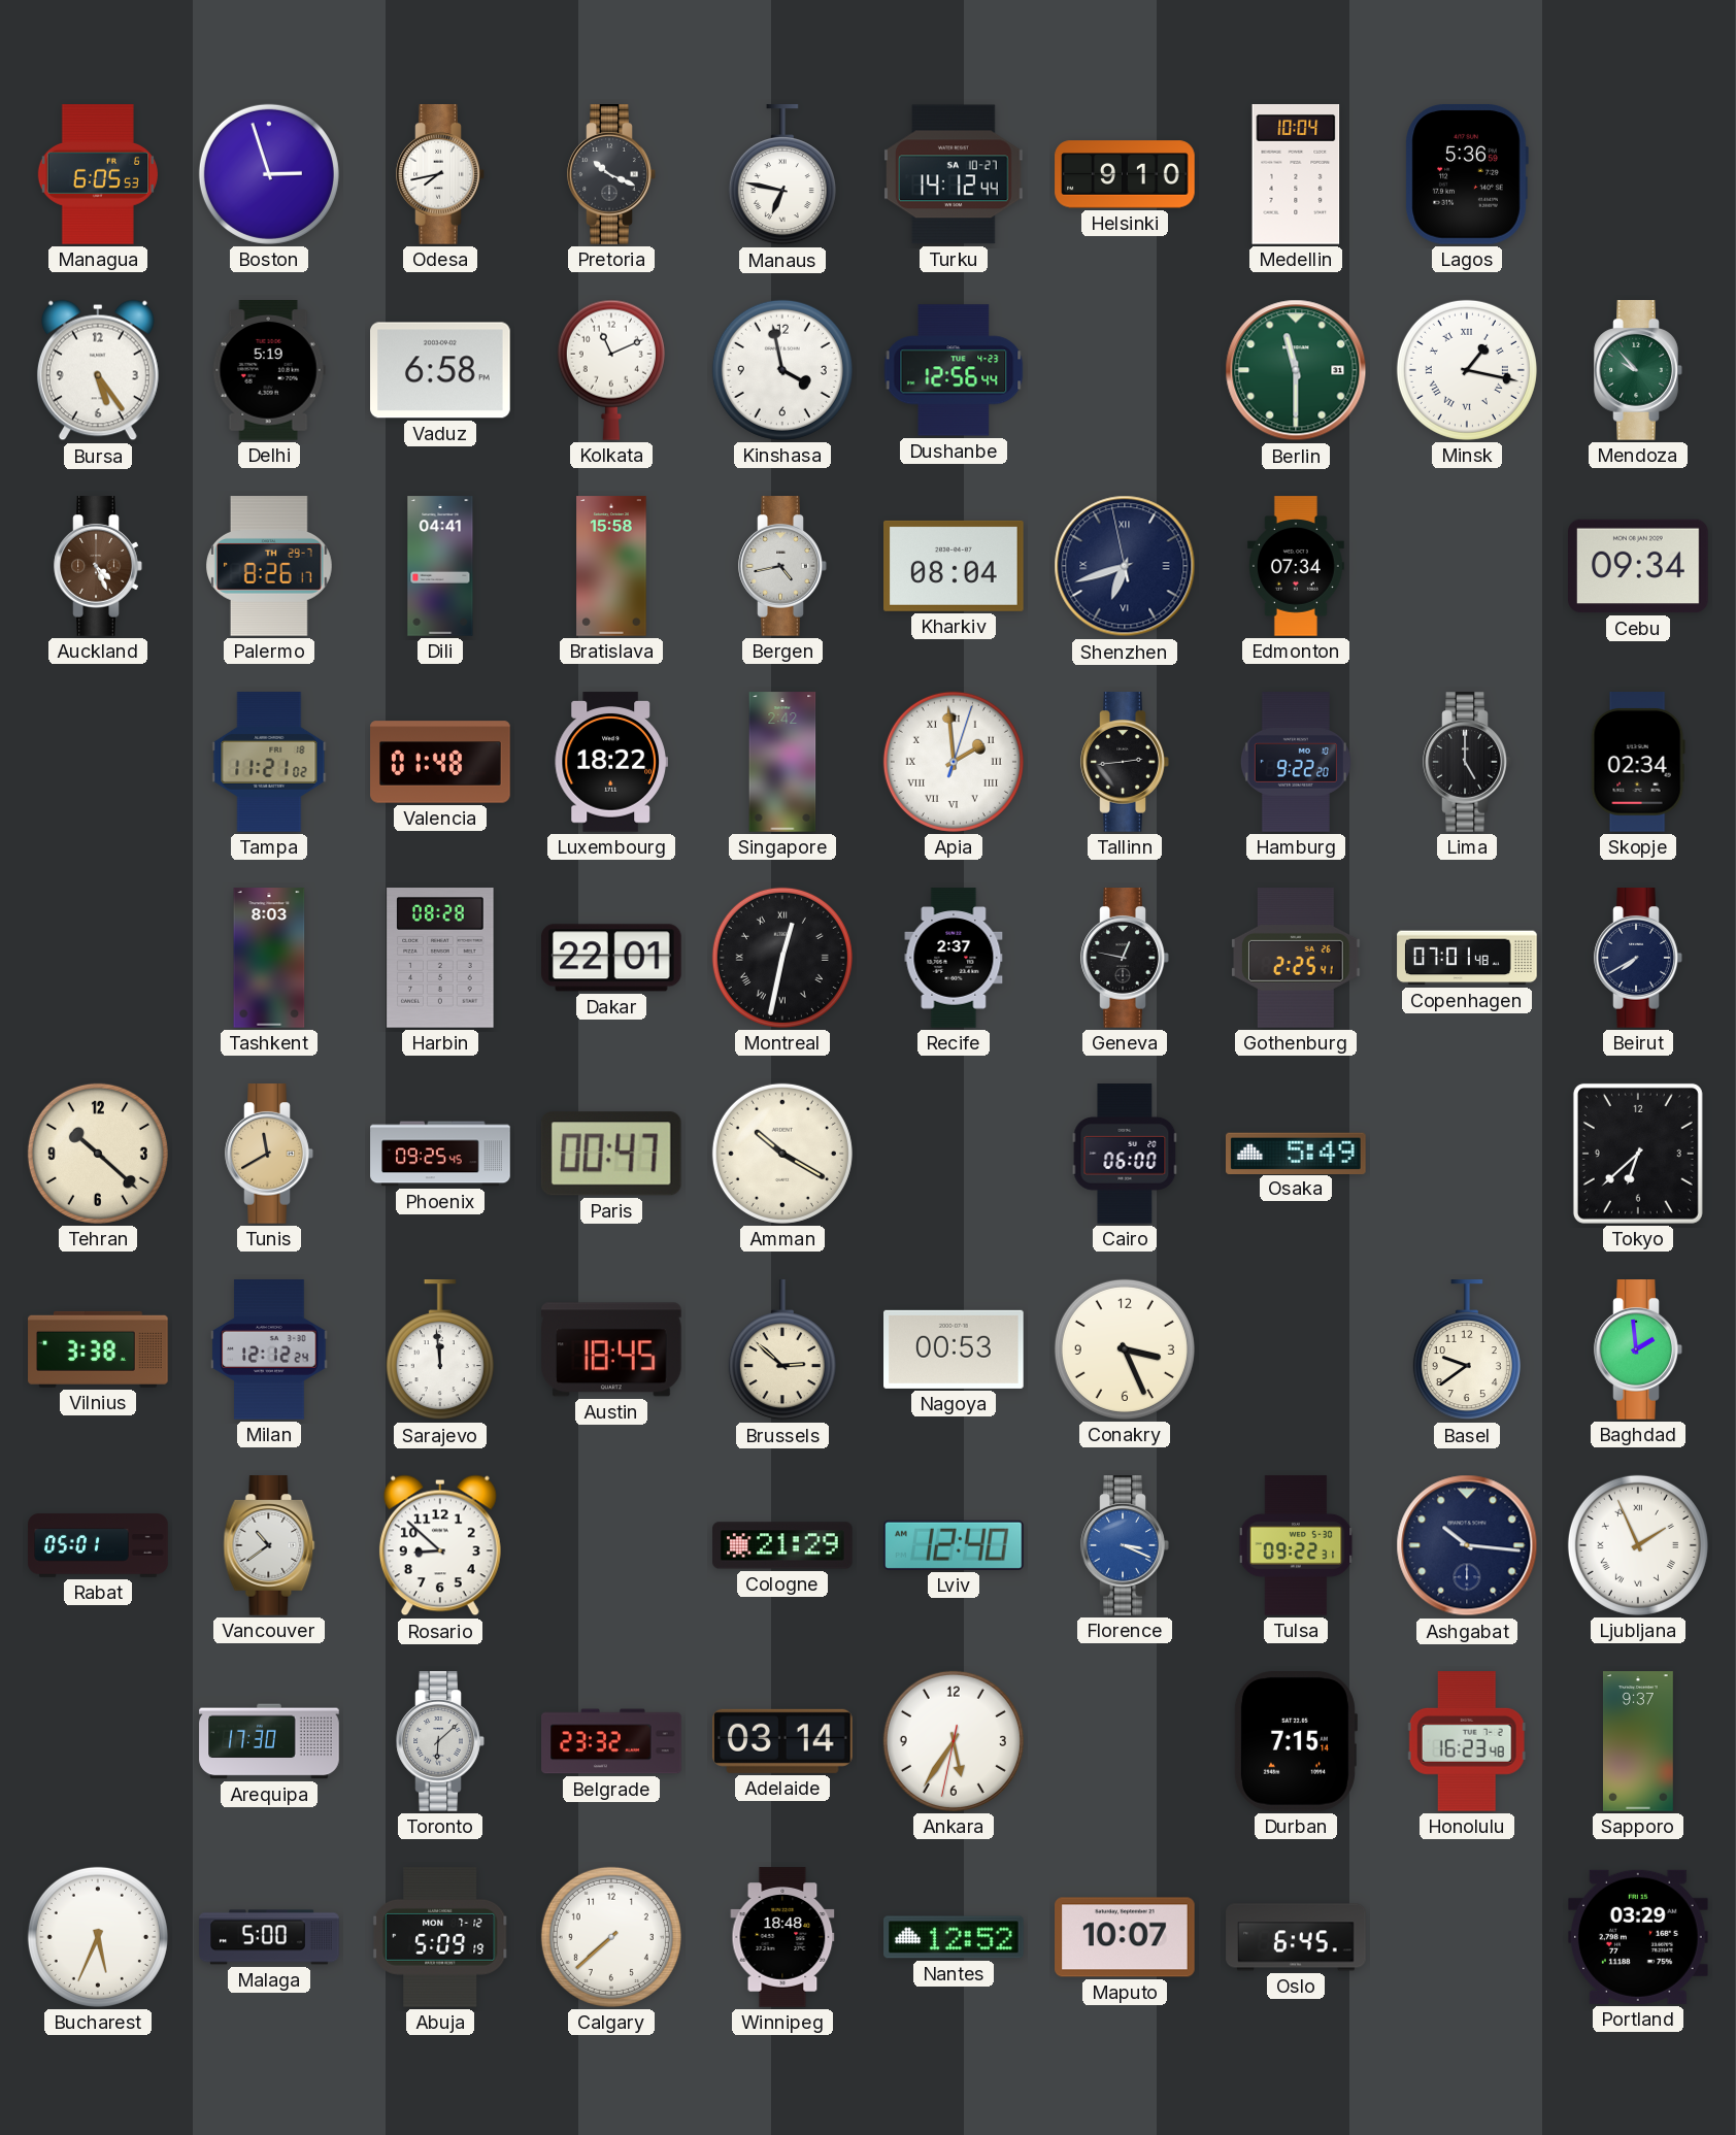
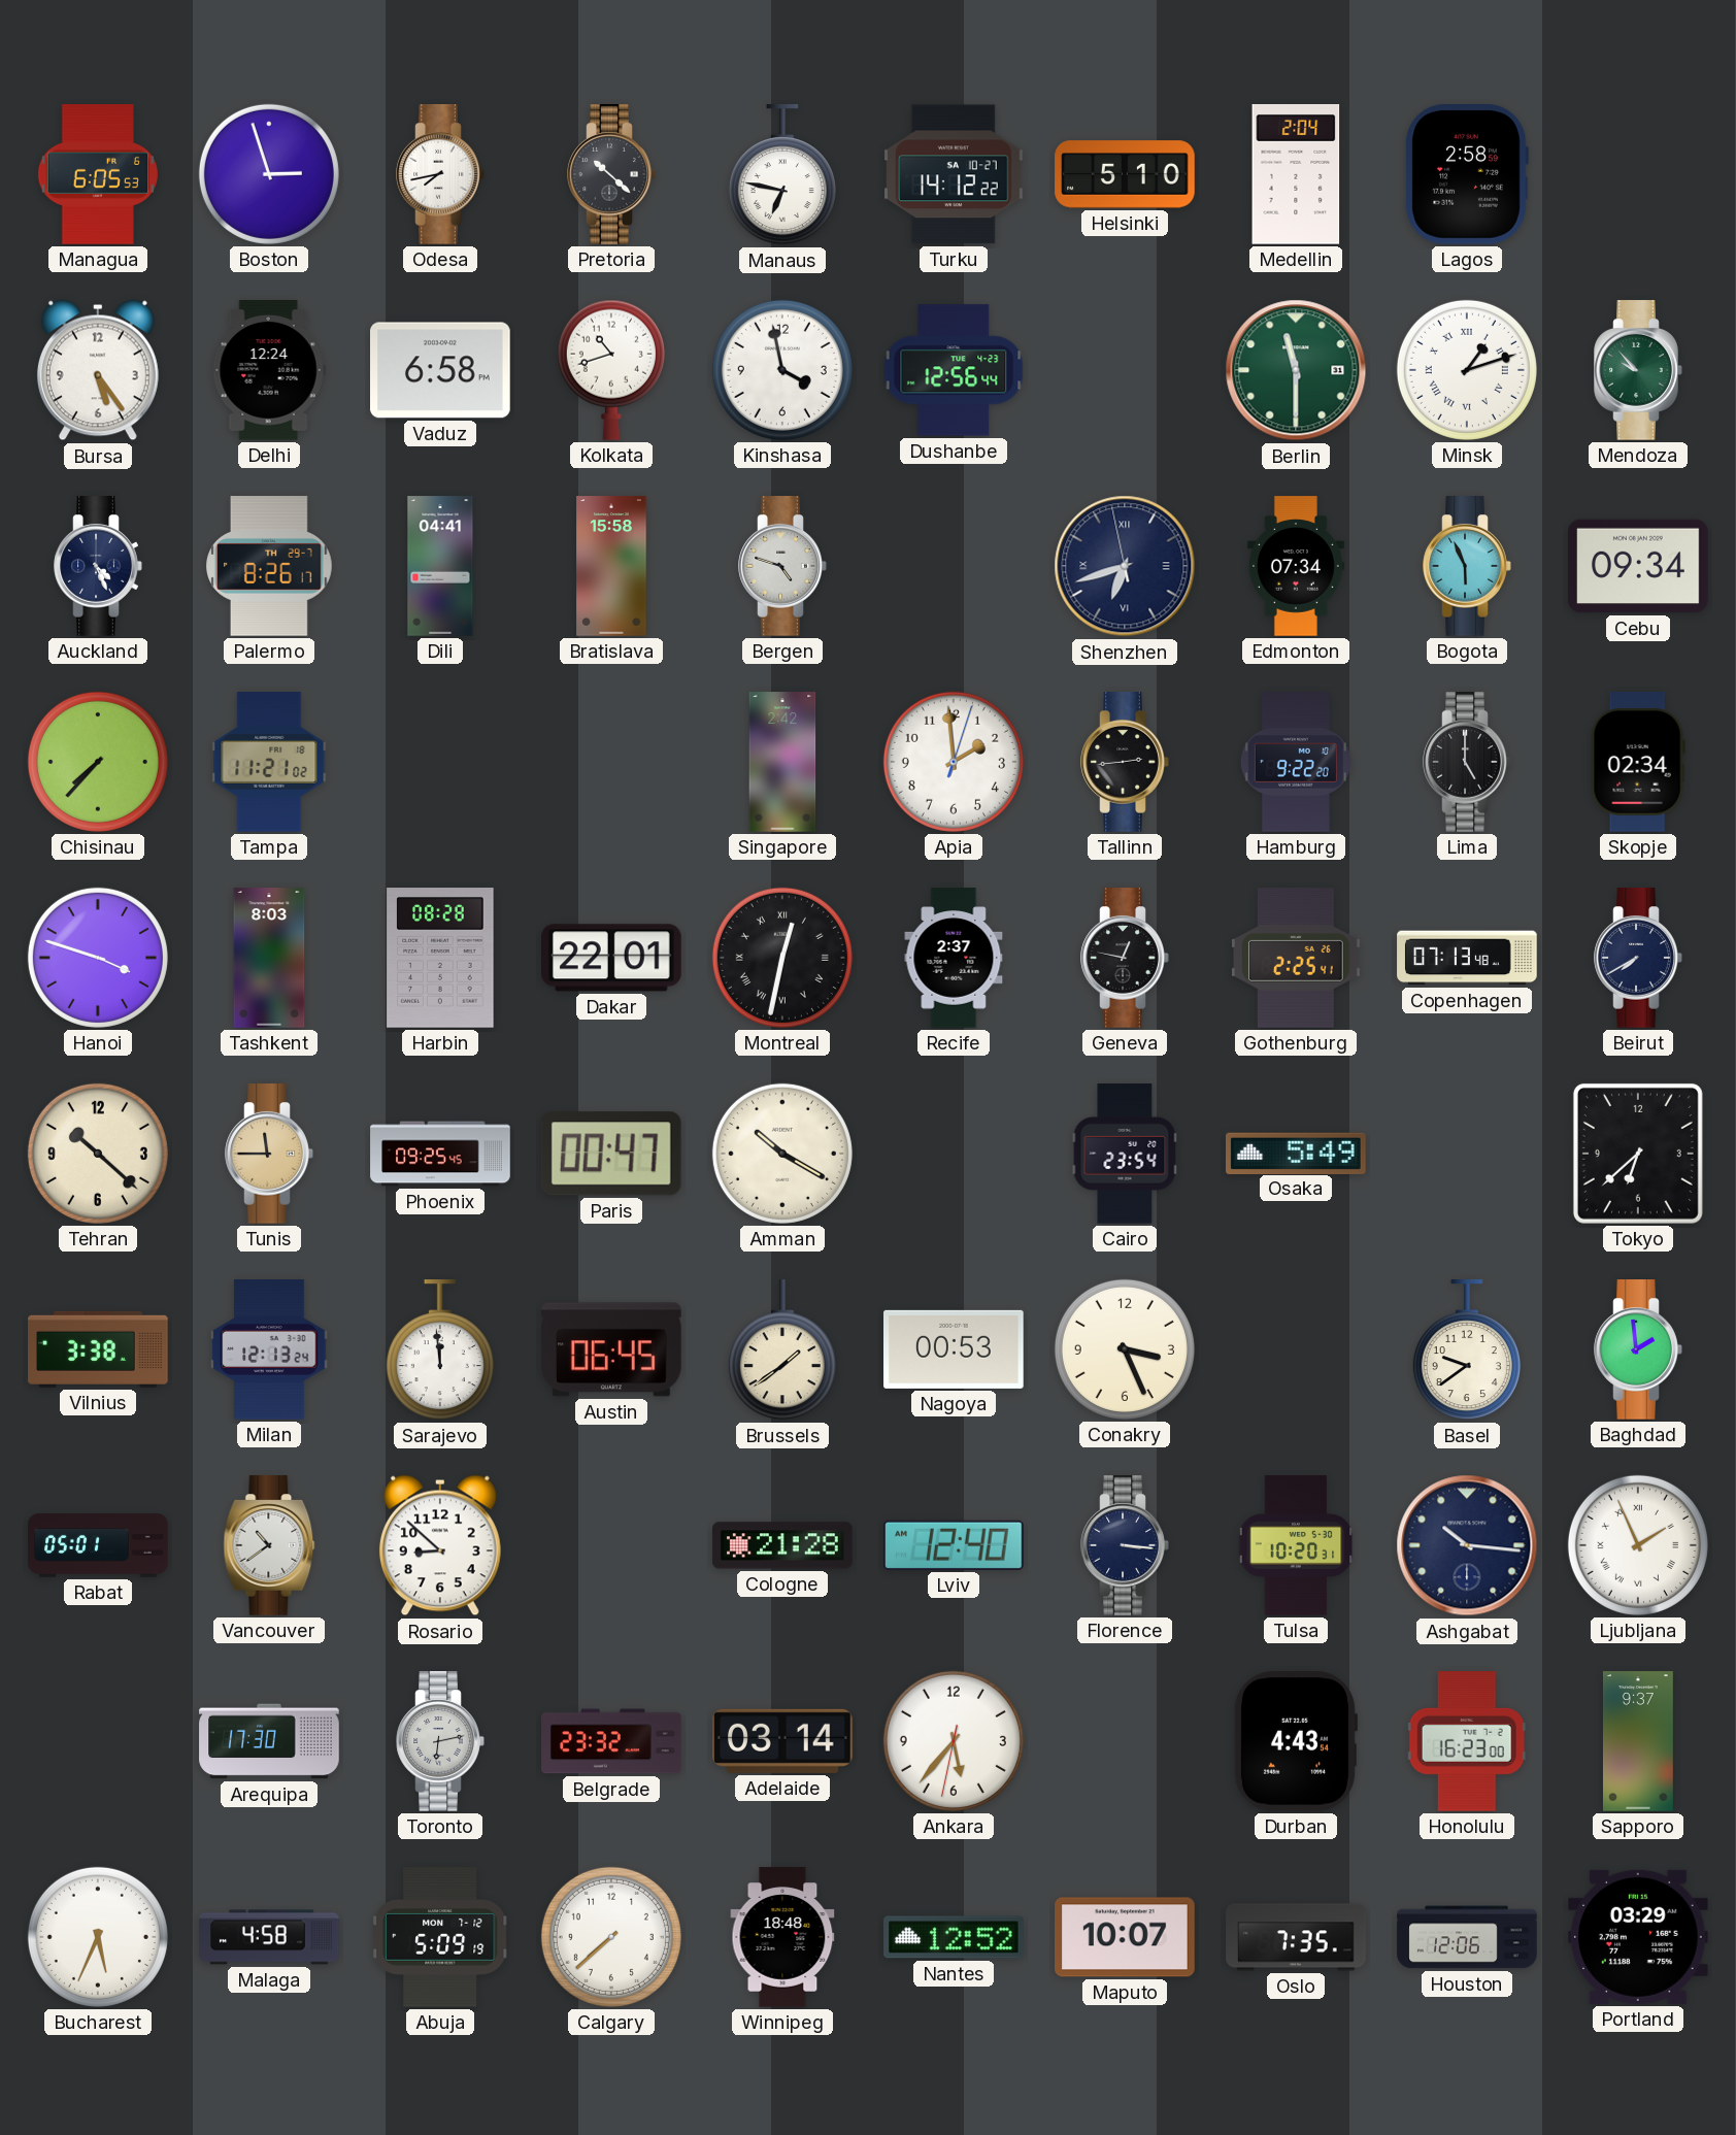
Pretoria: 10:19 -> 10:22 (611, 174)
Turku: 14:12:44 -> 14:12:22 (955, 174)
Helsinki: 9:10 -> 5:10 (1125, 174)
Medellin: 10:04 -> 2:04 (1296, 175)
Lagos: 5:36 -> 2:58 (1467, 175)
Delhi: 5:19 -> 12:24 (269, 371)
Kolkata: 11:11 -> 10:42 (611, 370)
Minsk: 1:17 -> 1:12 (1467, 370)
Auckland dial: brown -> navy (98, 566)
Bergen: 4:43 -> 4:48 (782, 566)
Kharkiv: 08:04 -> none (954, 566)
Bogota: none -> 5:56 (1467, 566)
Chisinau: none -> 7:37 (98, 762)
Valencia: 01:48 -> none (440, 762)
Luxembourg: 18:22 -> none (611, 762)
Apia numerals: Roman -> Arabic (954, 762)
Hanoi: none -> 3:48 (98, 958)
Copenhagen: 07:01 -> 07:13 (1467, 958)
Tunis: 11:40 -> 11:45 (269, 1154)
Cairo: 06:00 -> 23:54 (1125, 1154)
Milan: 12:12 -> 12:13 (269, 1349)
Austin: 18:45 -> 06:45 (612, 1349)
Brussels: 2:52 -> 1:39 (782, 1350)
Cologne: 21:29 -> 21:28 (782, 1545)
Florence: 3:19 -> 3:16 (1125, 1545)
Florence dial: blue -> navy (1125, 1545)
Tulsa: 09:22 -> 10:20 (1296, 1545)
Toronto: 6:08 -> 6:13 (440, 1741)
Ankara: 5:35 -> 5:36 (954, 1741)
Durban: 7:15 -> 4:43 (1295, 1742)
Honolulu: 16:23:48 -> 16:23:00 (1467, 1741)
Malaga: 5:00 -> 4:58 (269, 1937)
Oslo: 6:45 -> 7:35 (1296, 1937)
Houston: none -> 12:06 (1467, 1937)
